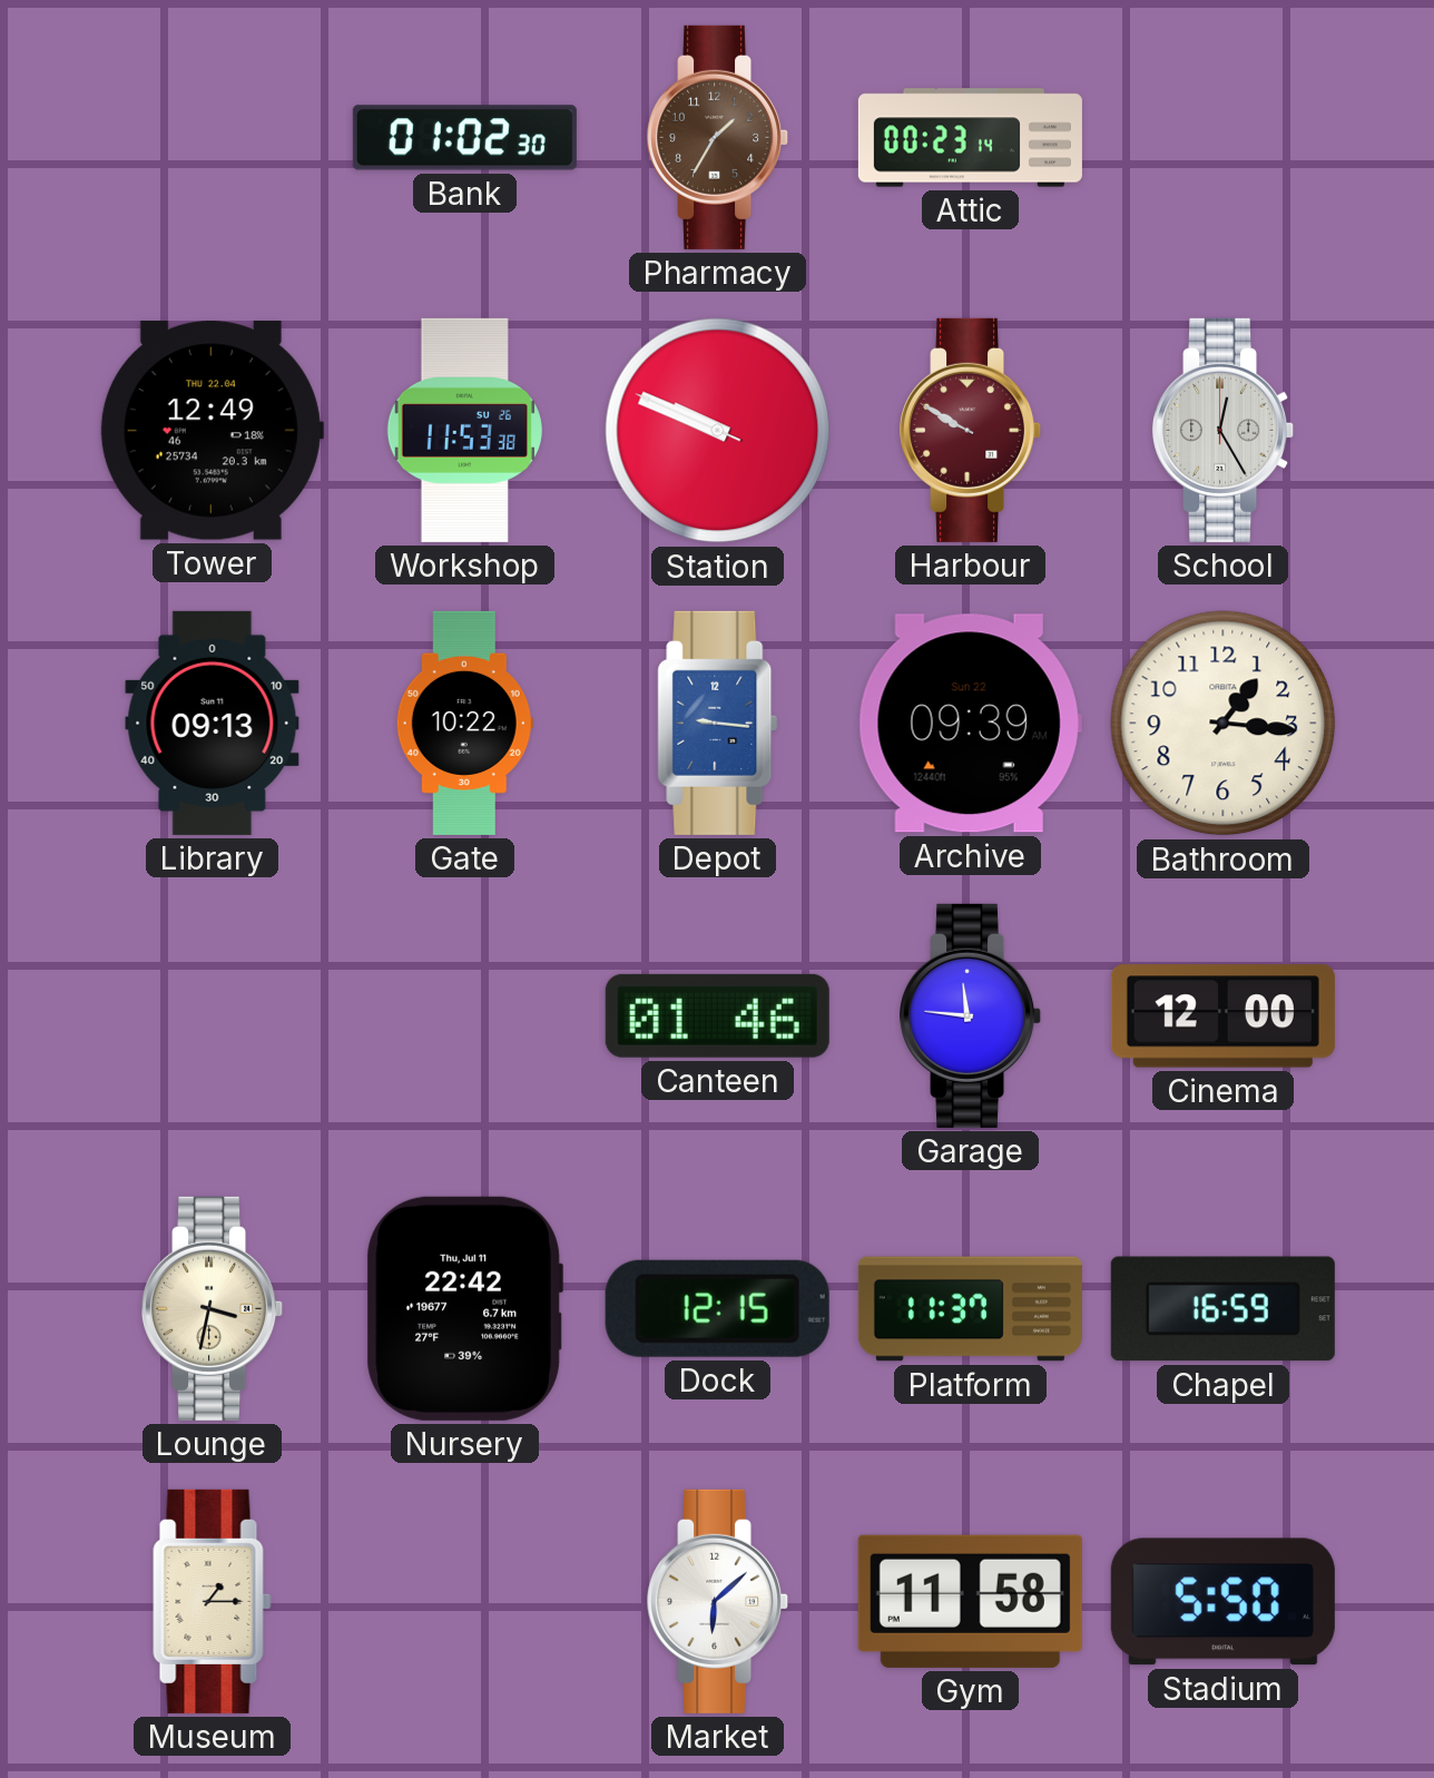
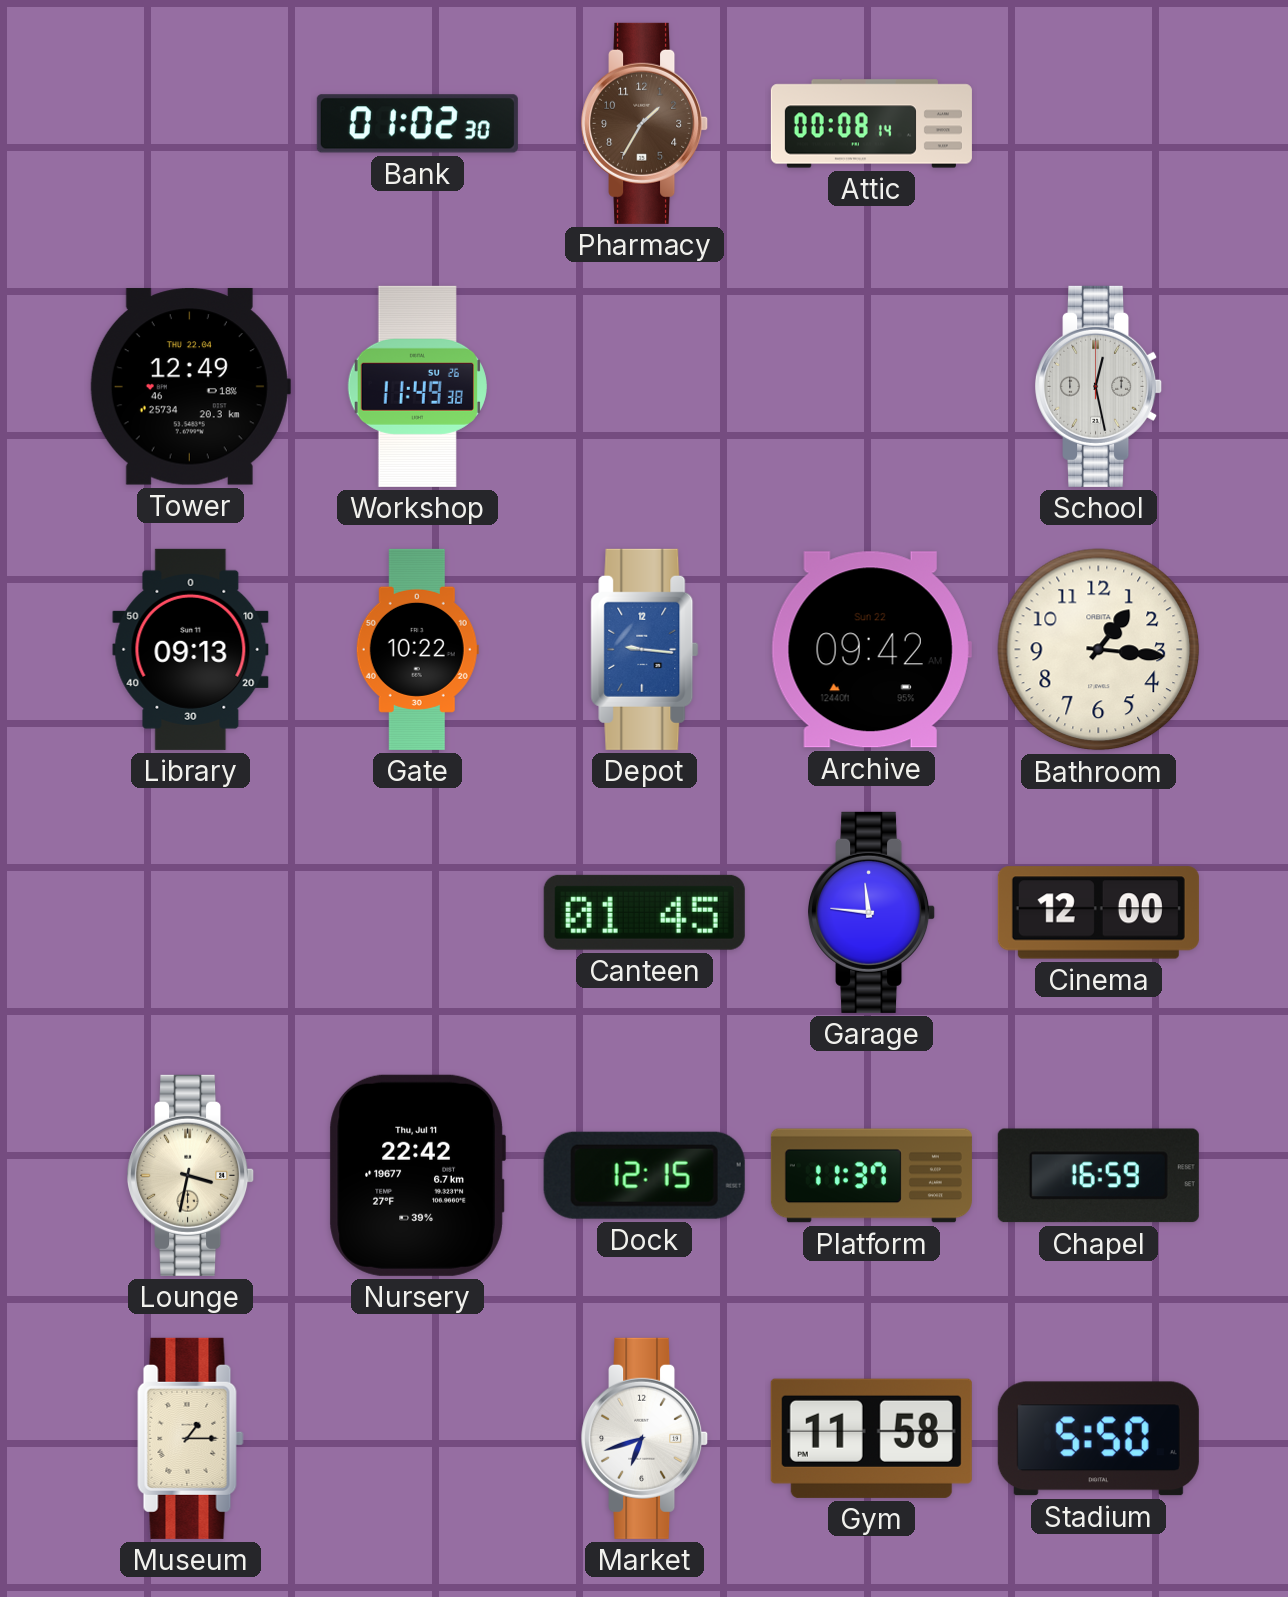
Attic: 00:23 -> 00:08 (871, 124)
Workshop: 11:53 -> 11:49 (417, 386)
Station: 9:48 -> none (718, 431)
Harbour: 9:50 -> none (971, 430)
School: 12:25 -> 12:28 (1099, 386)
Archive: 09:39 -> 09:42 (871, 650)
Canteen: 01:46 -> 01:45 (644, 912)
Market: 6:08 -> 6:42 (645, 1438)
